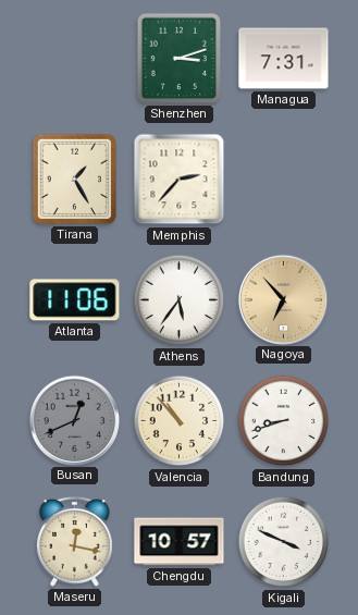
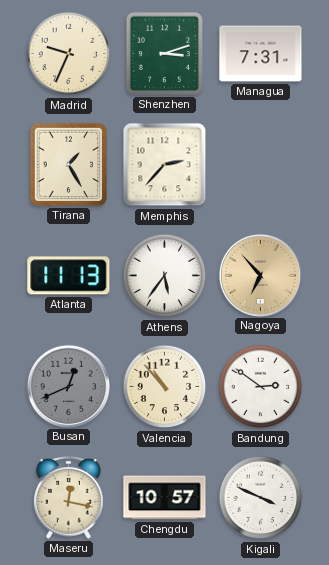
Madrid: none -> 9:34 (69, 54)
Atlanta: 11:06 -> 11:13 (69, 276)
Bandung: 8:42 -> 2:51 (261, 387)
